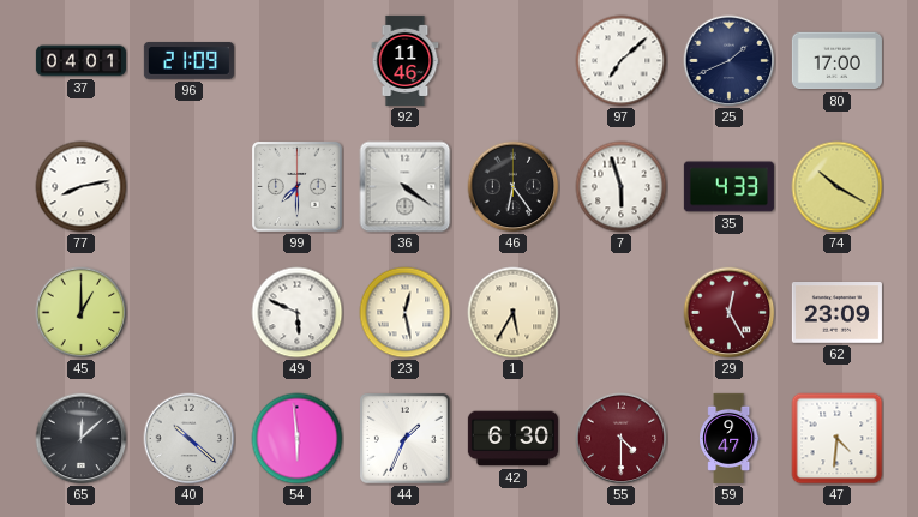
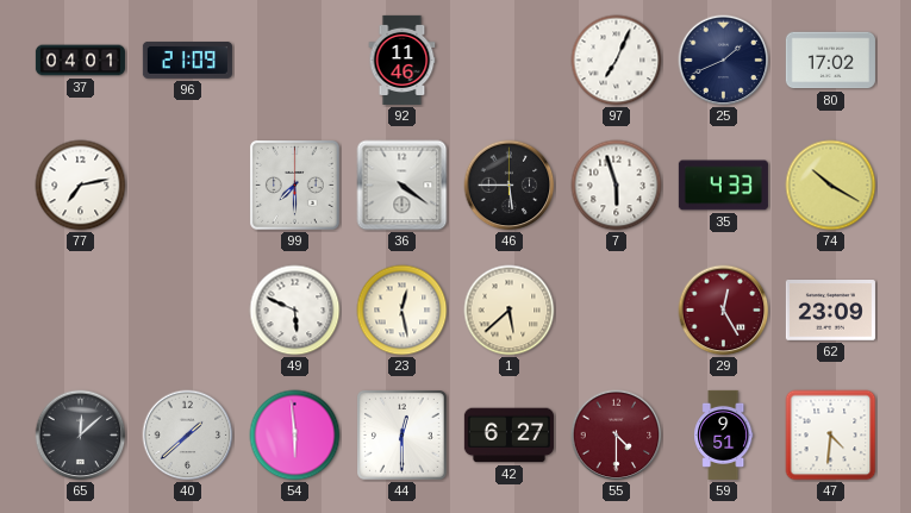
97: 7:08 -> 7:04 (617, 61)
80: 17:00 -> 17:02 (830, 61)
77: 8:13 -> 7:13 (81, 186)
46: 6:24 -> 5:45 (510, 186)
45: 1:00 -> none (82, 313)
1: 5:35 -> 5:38 (510, 311)
40: 10:22 -> 1:38 (188, 436)
44: 1:34 -> 12:30 (403, 436)
42: 6:30 -> 6:27 (508, 436)
59: 9:47 -> 9:51 (724, 434)
